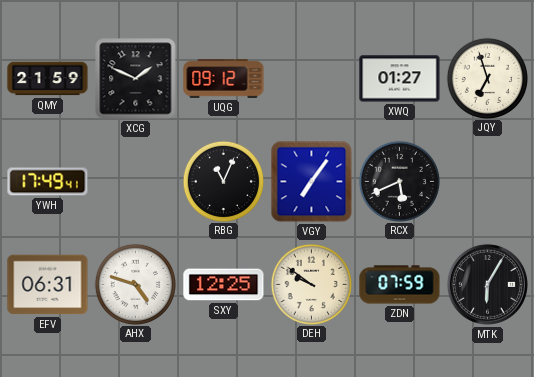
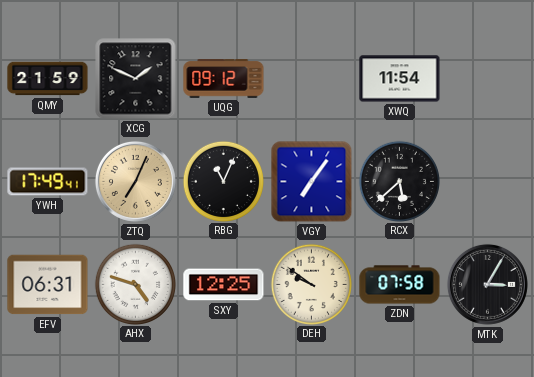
XWQ: 01:27 -> 11:54 (400, 79)
JQY: 6:57 -> none (487, 78)
ZTQ: none -> 7:04 (135, 181)
RCX: 5:41 -> 5:38 (399, 181)
ZDN: 07:59 -> 07:58 (400, 285)
MTK: 6:05 -> 3:05 (487, 284)
